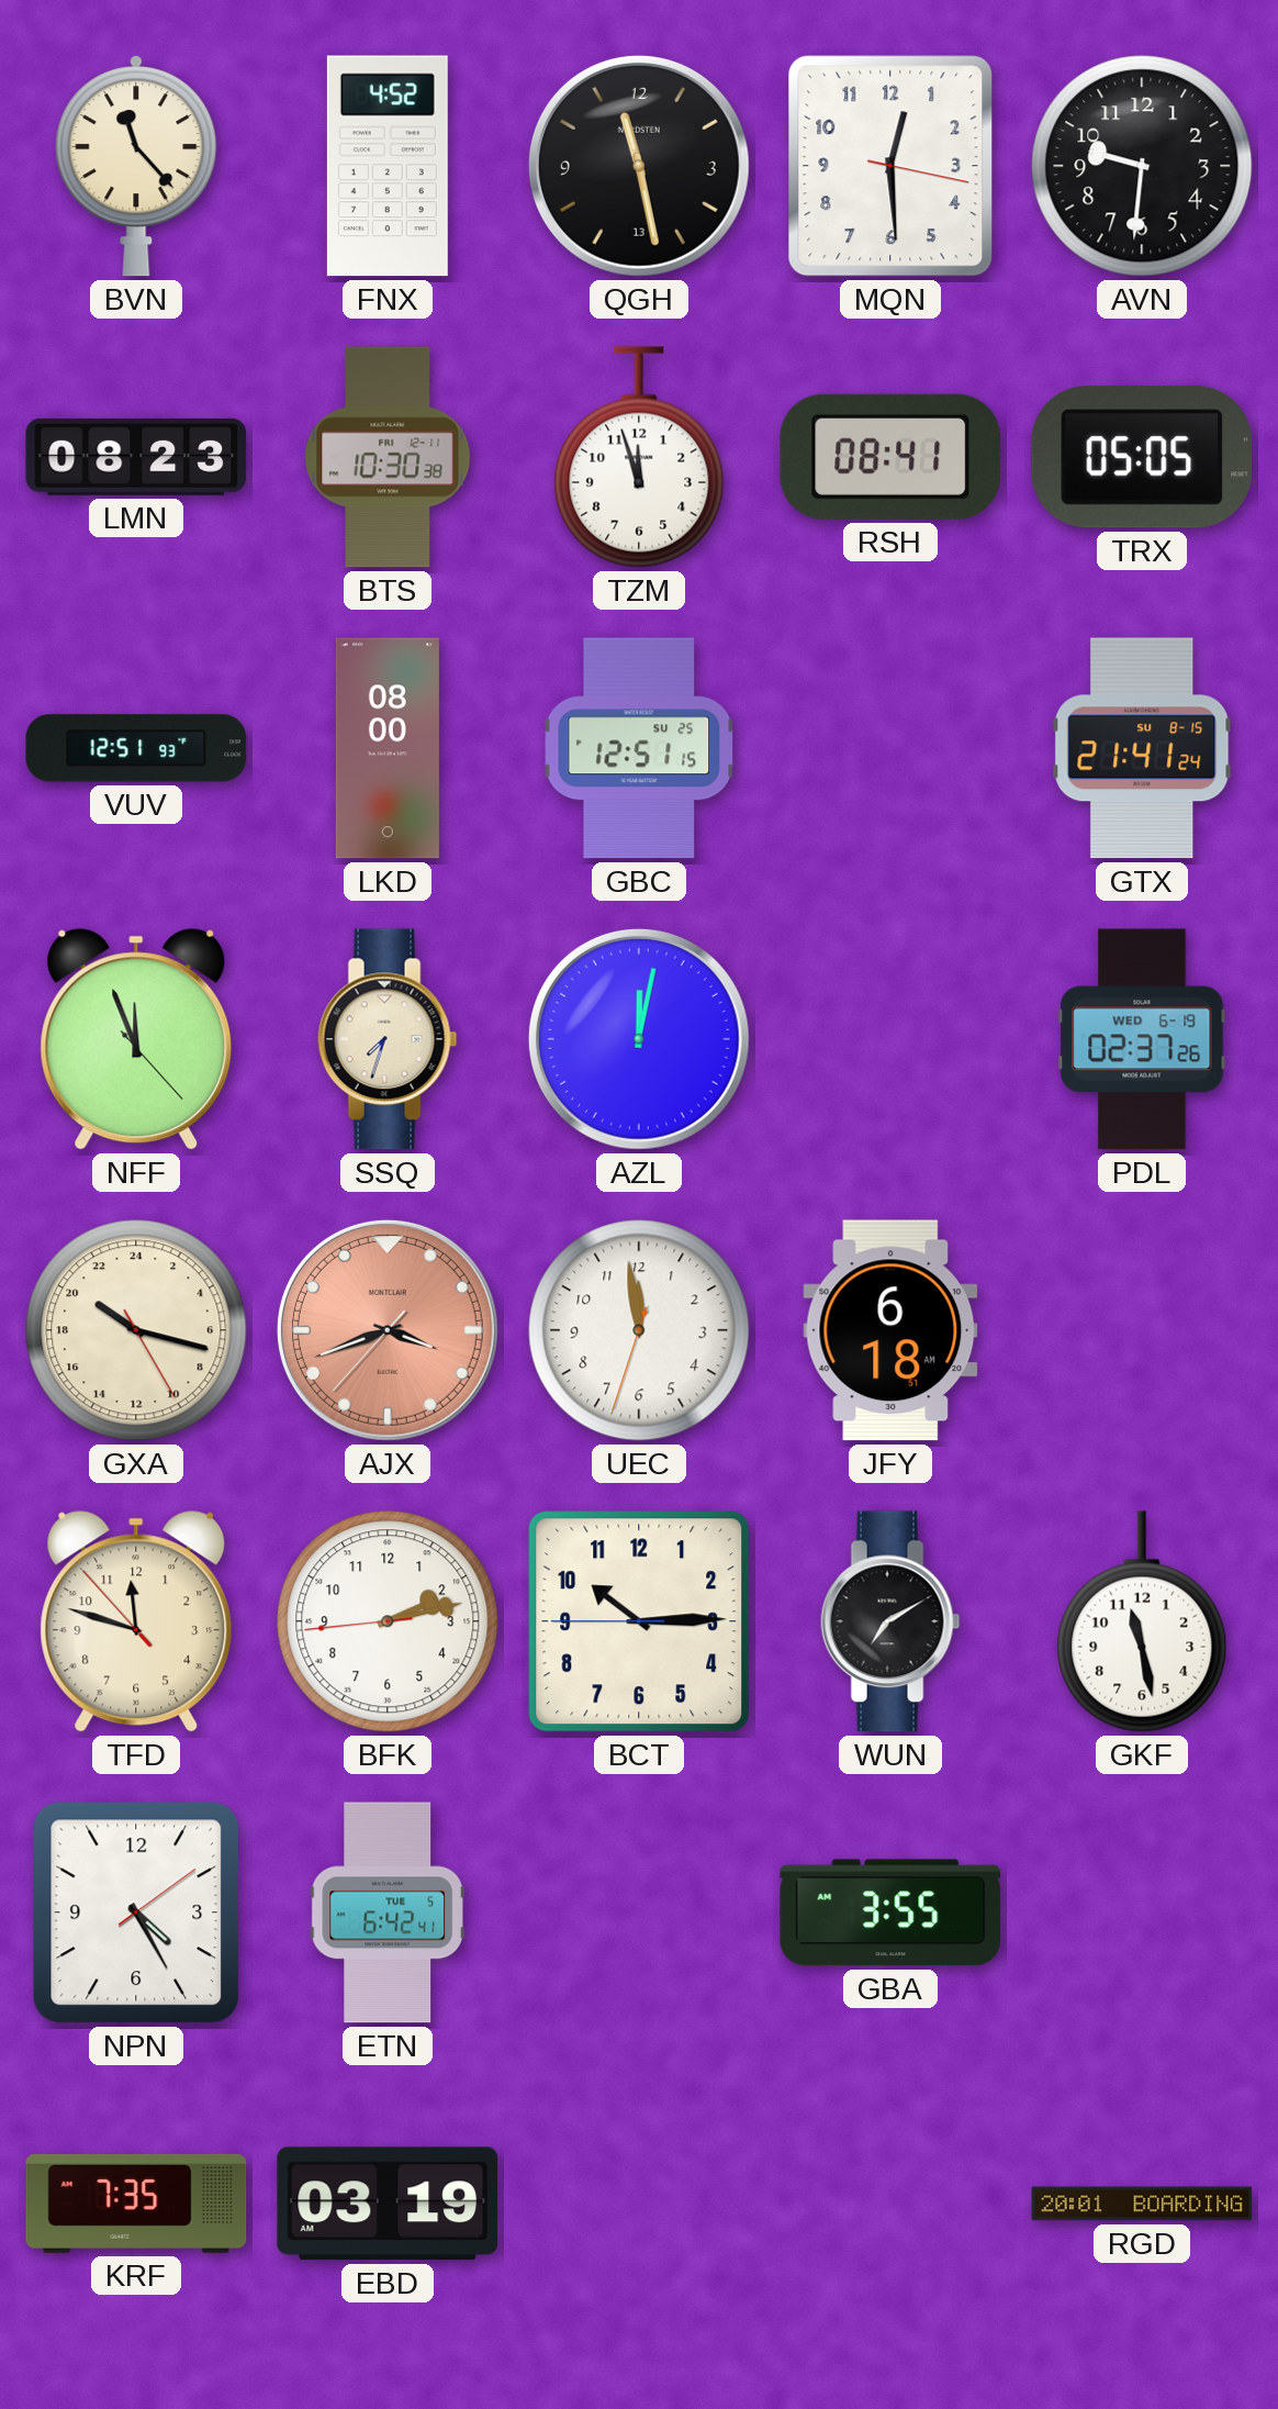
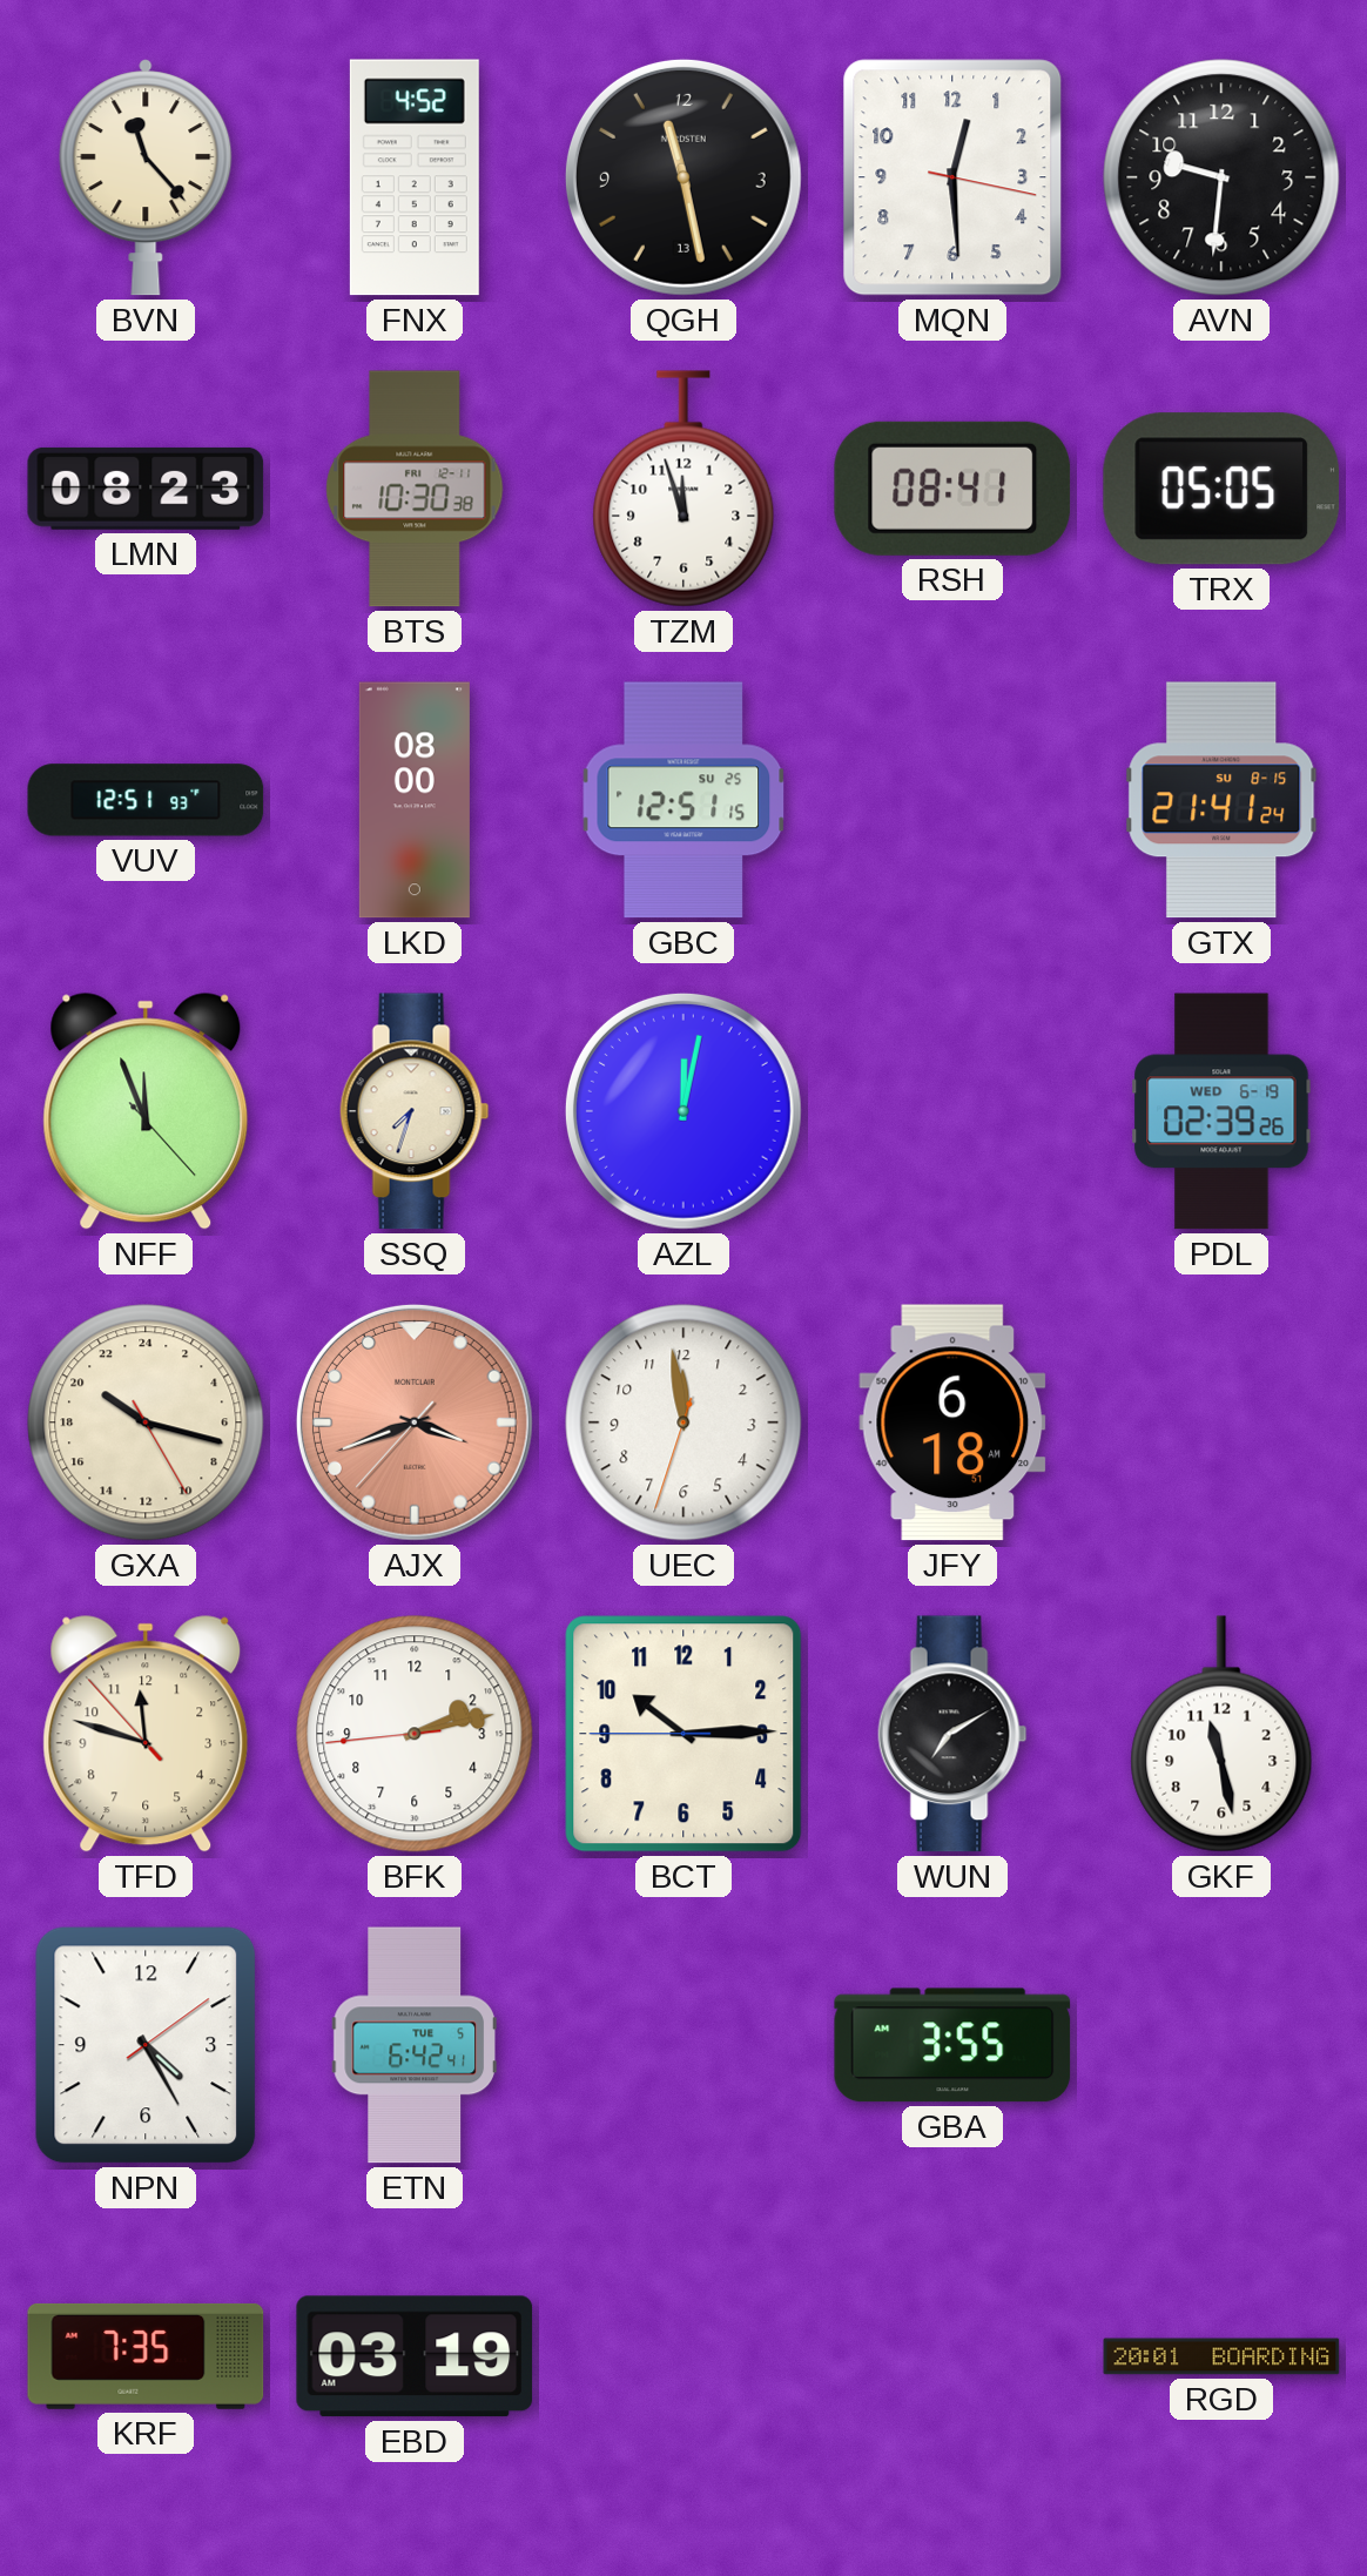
PDL: 02:37 -> 02:39 (1221, 1111)
